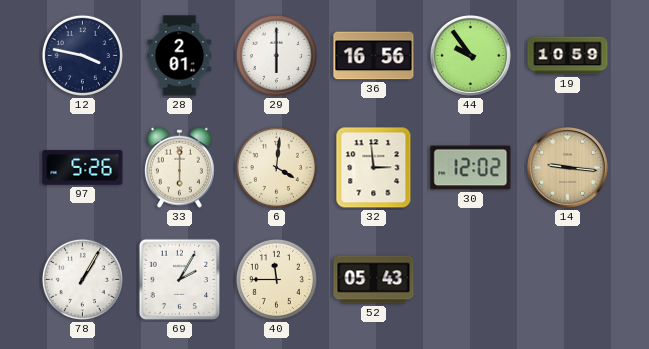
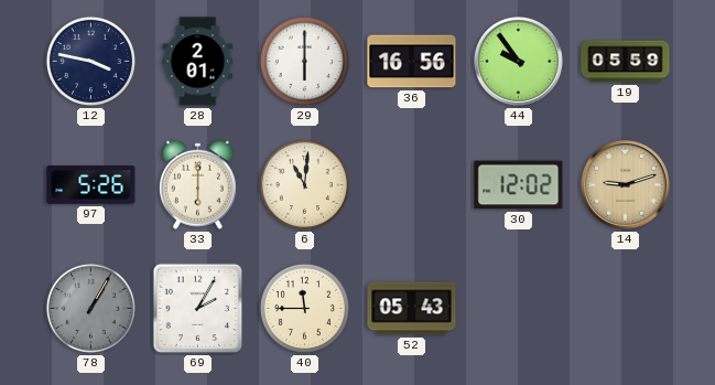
19: 10:59 -> 05:59 (626, 62)
6: 4:01 -> 11:01 (304, 184)
32: 2:59 -> none (374, 168)
14: 9:16 -> 9:12 (625, 184)
78 dial: white -> grey (90, 308)
